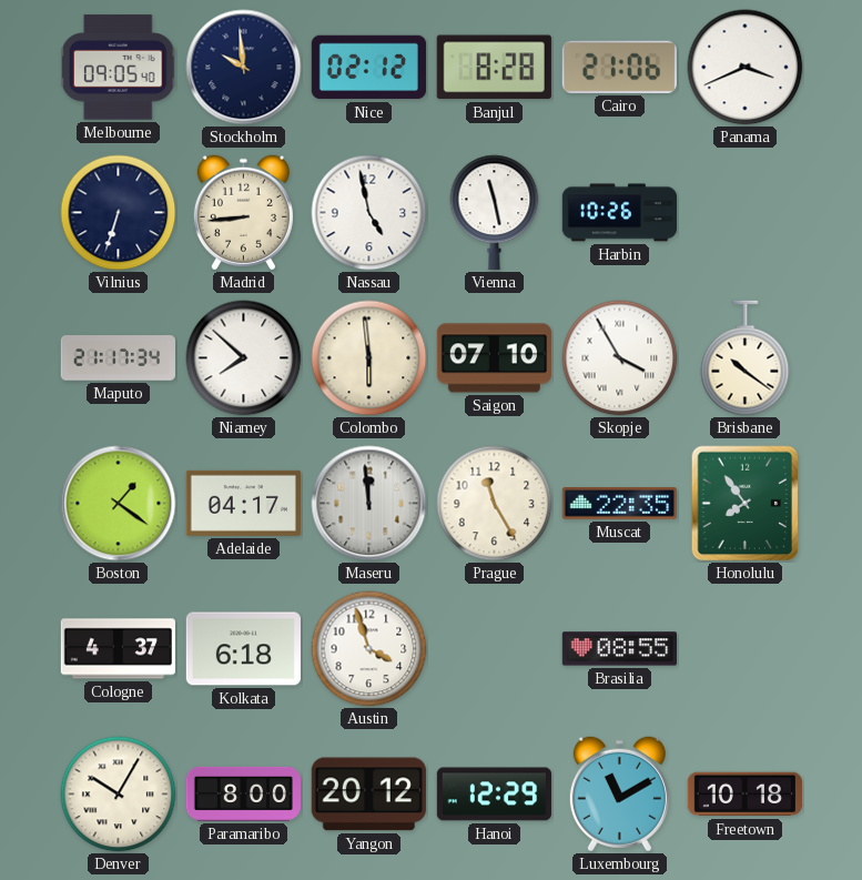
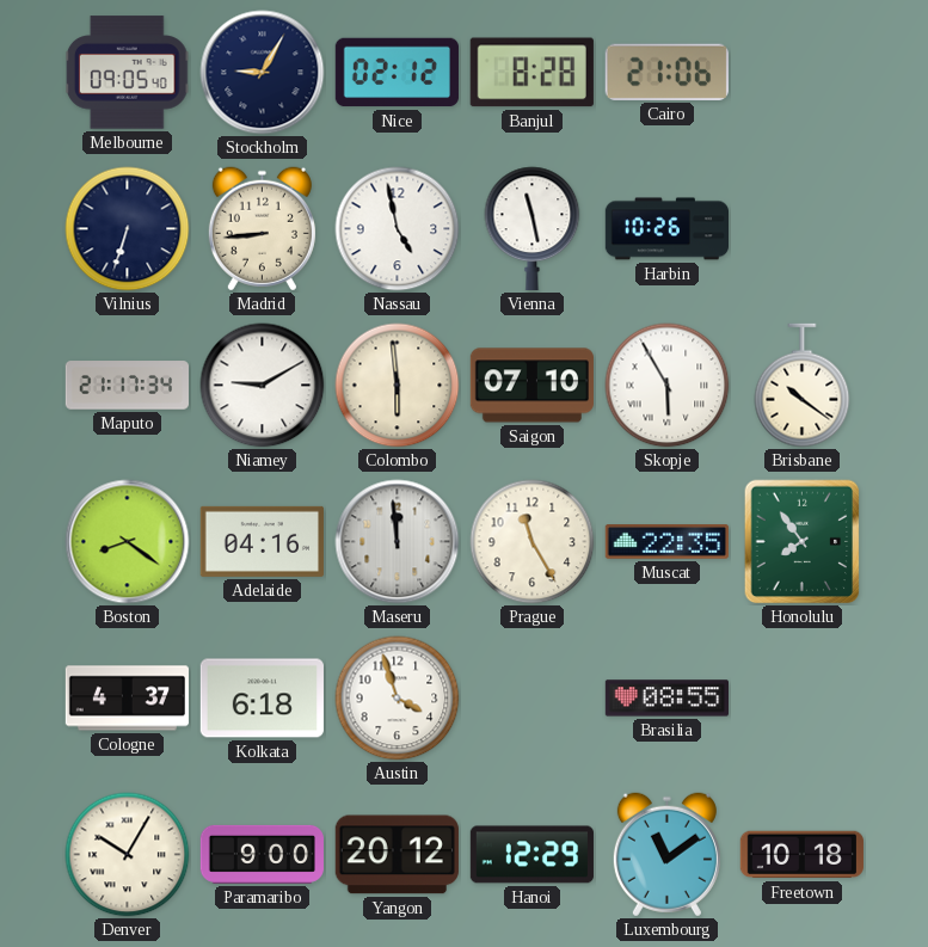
Stockholm: 9:59 -> 9:05 (263, 73)
Panama: 3:41 -> none (746, 68)
Niamey: 7:52 -> 9:10 (263, 386)
Skopje: 3:55 -> 5:55 (668, 386)
Boston: 1:21 -> 8:21 (128, 542)
Adelaide: 04:17 -> 04:16 (262, 541)
Paramaribo: 8:00 -> 9:00 (262, 854)
Luxembourg: 11:10 -> 11:09 (666, 855)
